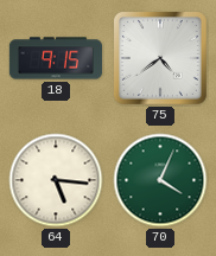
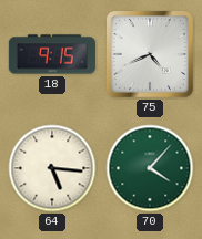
75: 4:39 -> 4:41 (151, 55)
70: 4:04 -> 4:07 (150, 168)
